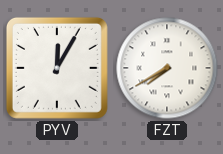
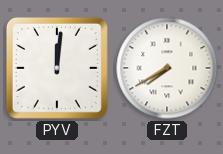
PYV: 12:05 -> 12:01 (57, 68)
